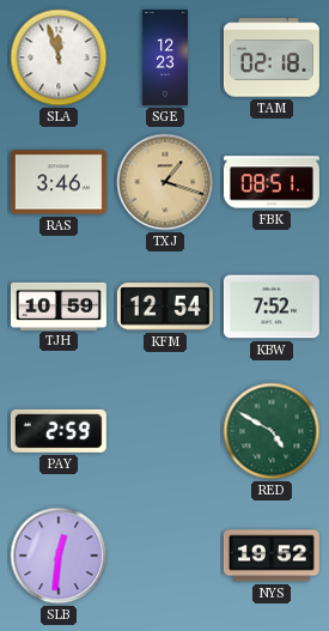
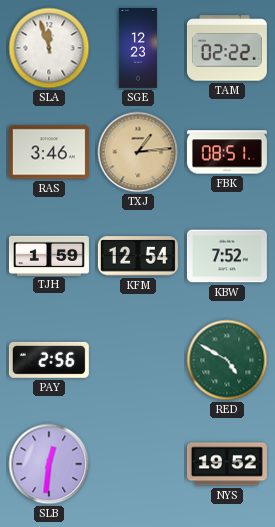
TAM: 02:18 -> 02:22 (227, 48)
TXJ: 1:18 -> 1:14 (138, 152)
TJH: 10:59 -> 1:59 (49, 255)
PAY: 2:59 -> 2:56 (49, 360)
